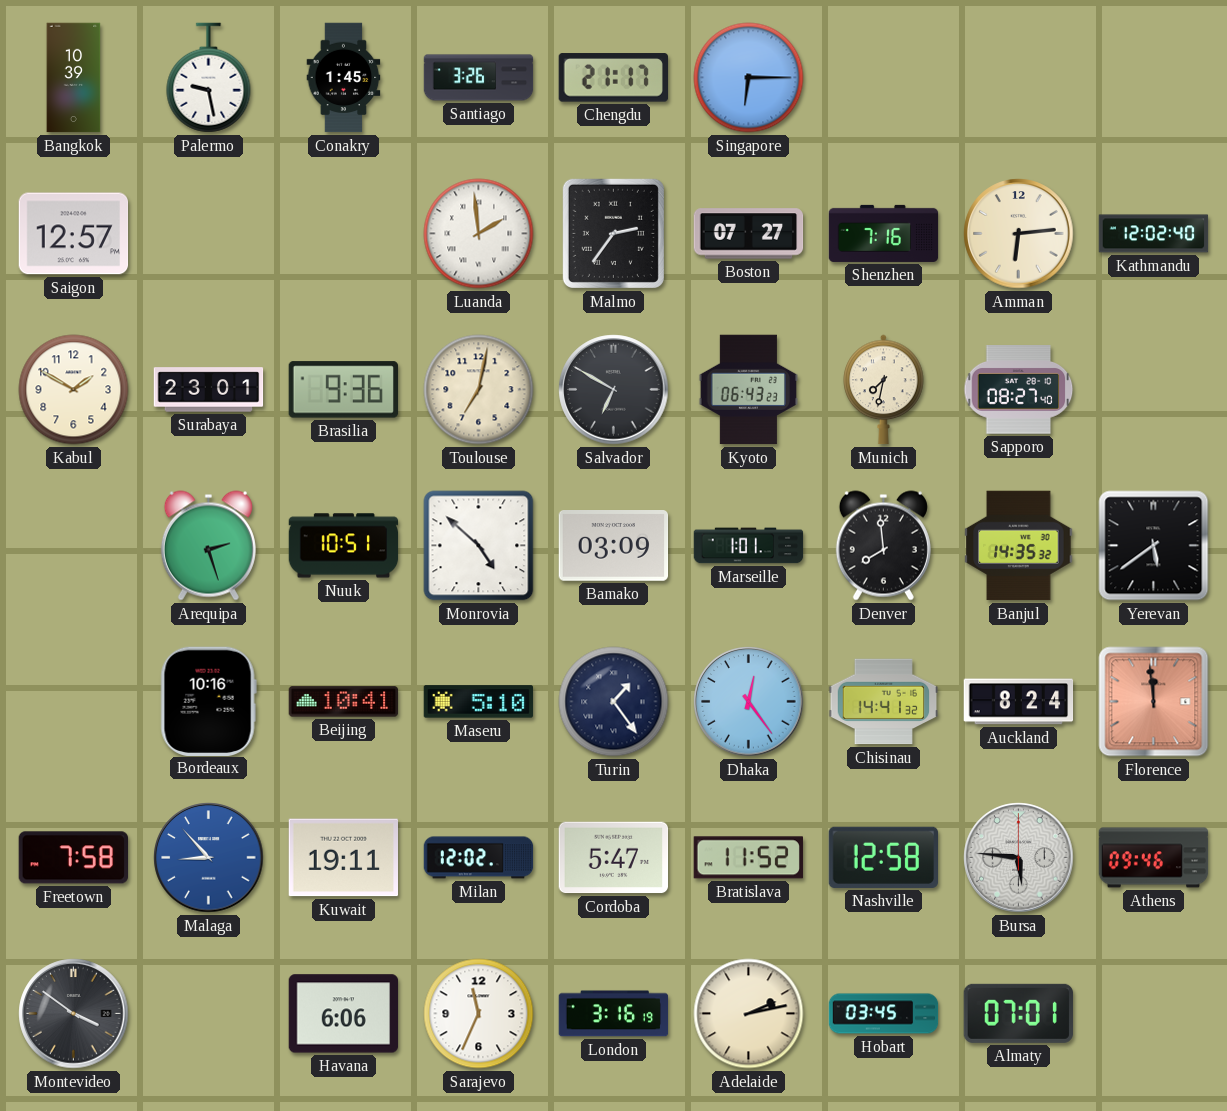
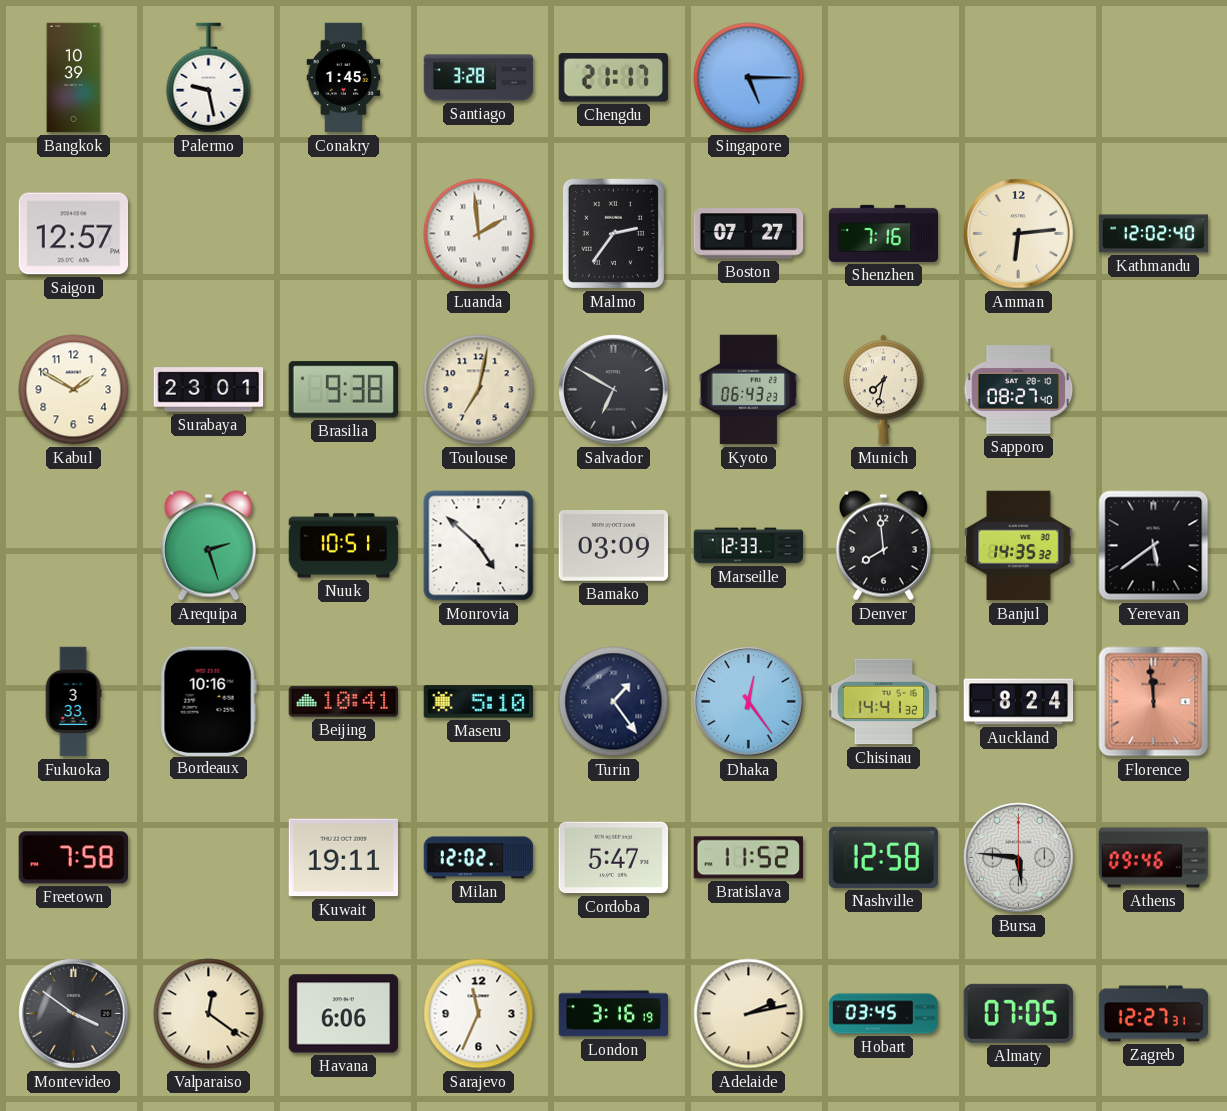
Santiago: 3:26 -> 3:28 (479, 78)
Singapore: 6:15 -> 5:15 (749, 78)
Brasilia: 9:36 -> 9:38 (343, 390)
Marseille: 1:01 -> 12:33 (749, 546)
Fukuoka: none -> 3:33 (73, 702)
Malaga: 8:53 -> none (209, 858)
Valparaiso: none -> 12:21 (209, 1014)
Almaty: 07:01 -> 07:05 (1018, 1013)
Zagreb: none -> 12:27 (1154, 1014)
